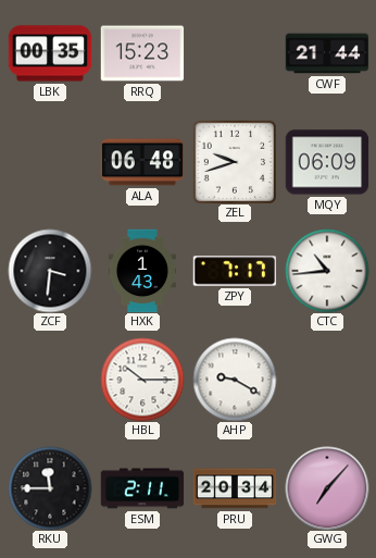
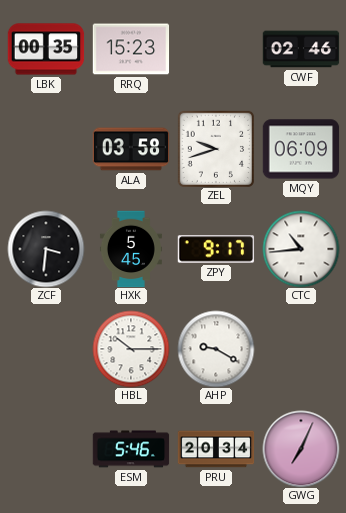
CWF: 21:44 -> 02:46 (301, 49)
ALA: 06:48 -> 03:58 (131, 149)
HXK: 1:43 -> 5:45 (131, 249)
ZPY: 7:17 -> 9:17 (216, 249)
RKU: 11:45 -> none (50, 488)
ESM: 2:11 -> 5:46 (131, 449)
GWG: 7:07 -> 7:04 (301, 449)
